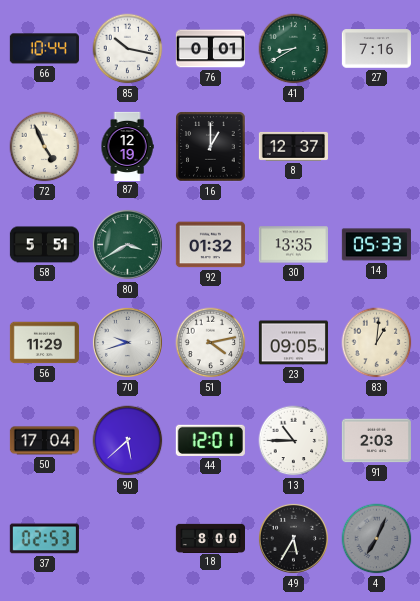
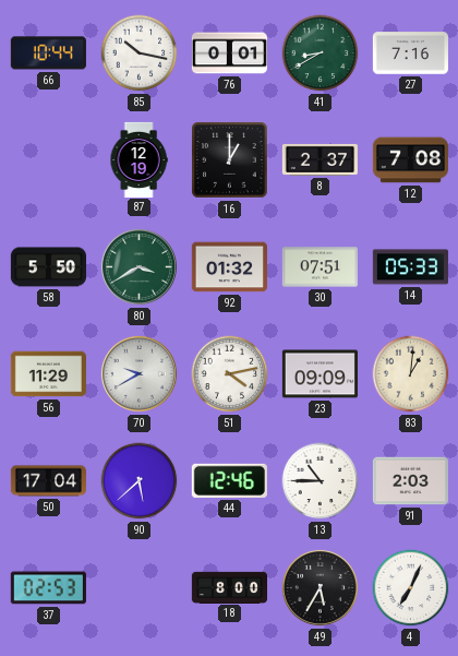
72: 4:56 -> none (45, 147)
8: 12:37 -> 2:37 (320, 159)
12: none -> 7:08 (410, 160)
58: 5:51 -> 5:50 (48, 267)
30: 13:35 -> 07:51 (320, 267)
70: 9:42 -> 9:40 (138, 373)
23: 09:05 -> 09:09 (320, 374)
44: 12:01 -> 12:46 (229, 480)
4 dial: grey -> white (411, 588)
